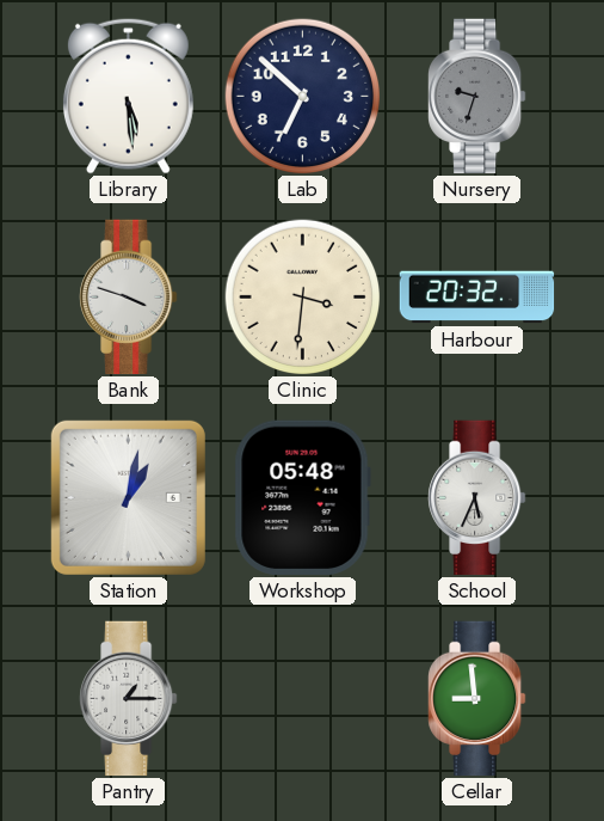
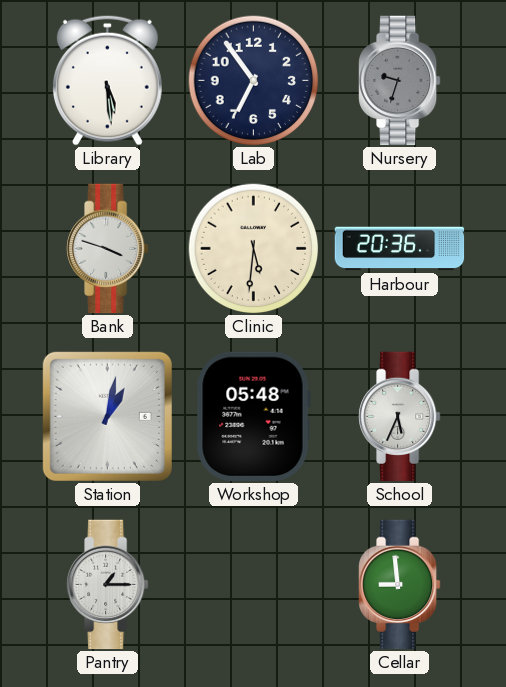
Lab: 6:52 -> 6:54 (254, 81)
Clinic: 3:31 -> 5:31 (254, 249)
Harbour: 20:32 -> 20:36 (400, 249)
